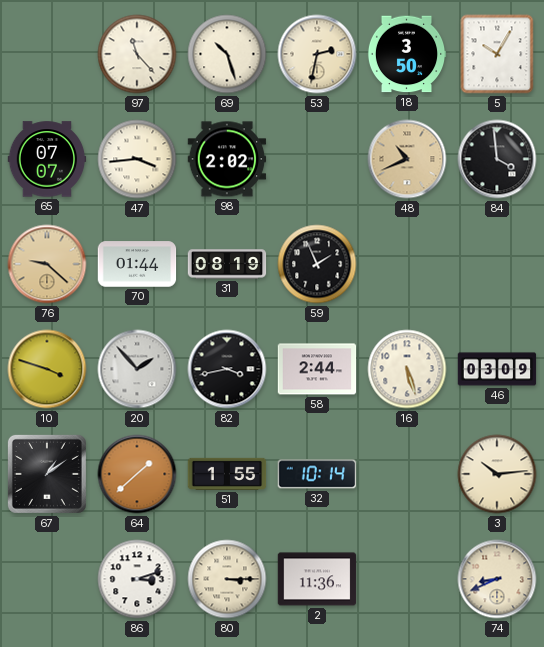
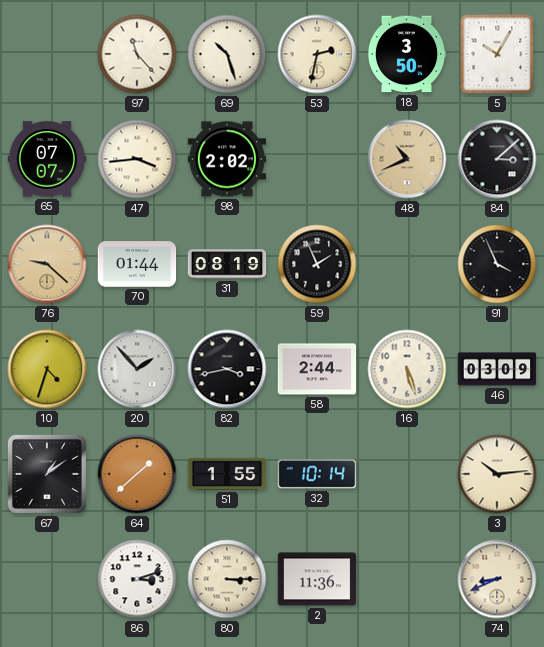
84: 3:59 -> 3:08 (497, 159)
91: none -> 3:56 (497, 264)
10: 3:48 -> 4:33 (47, 369)
